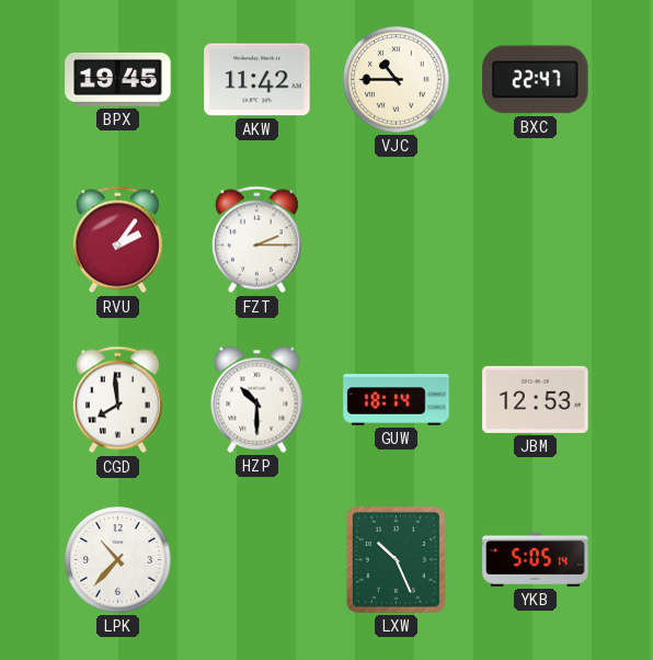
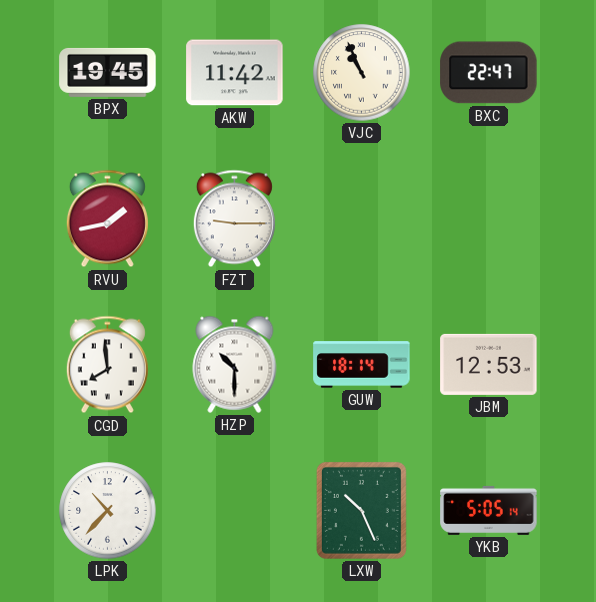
VJC: 10:45 -> 10:56 (362, 73)
RVU: 2:06 -> 1:43 (107, 219)
FZT: 2:15 -> 9:15 (234, 219)
